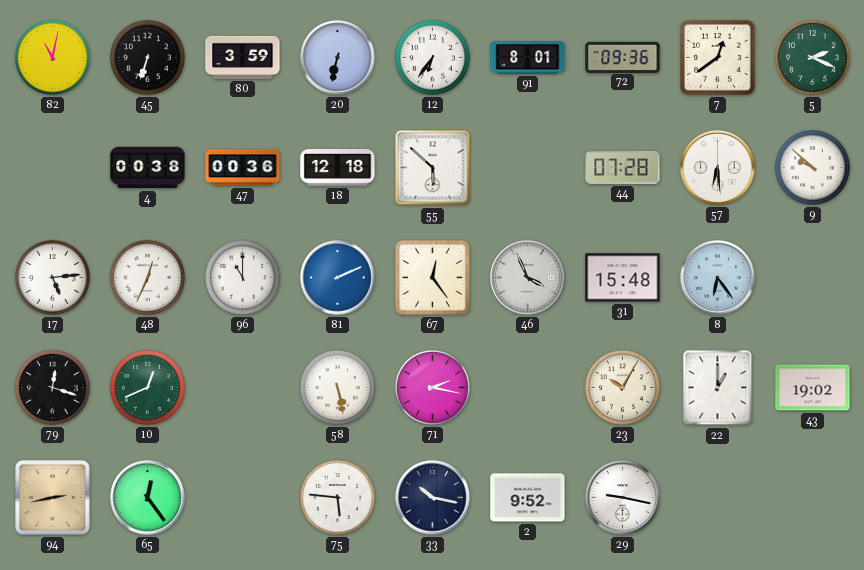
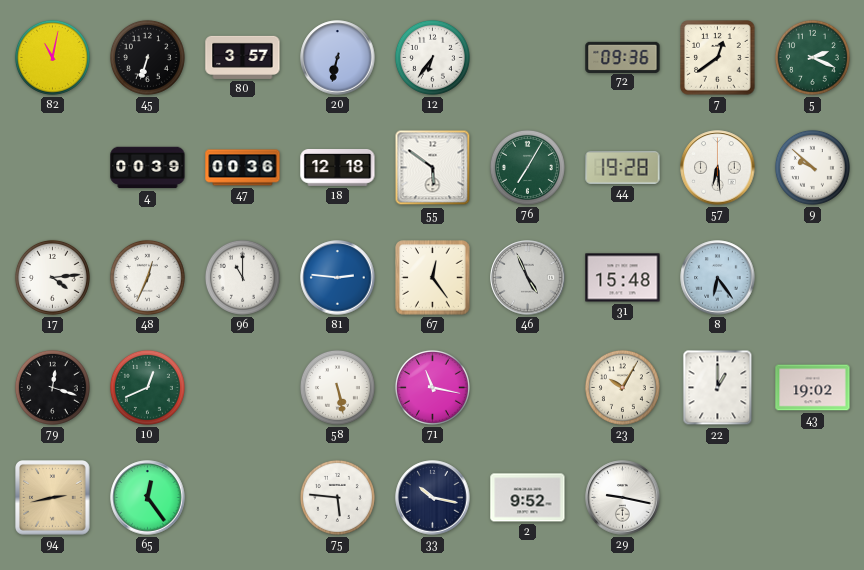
80: 3:59 -> 3:57 (243, 57)
91: 8:01 -> none (528, 58)
4: 00:38 -> 00:39 (148, 168)
55: 5:52 -> 5:51 (433, 168)
76: none -> 7:05 (527, 167)
44: 07:28 -> 19:28 (623, 168)
17: 5:14 -> 4:14 (52, 277)
81: 2:11 -> 2:46 (338, 278)
46: 3:56 -> 4:56 (528, 278)
71: 2:17 -> 11:17 (432, 387)
